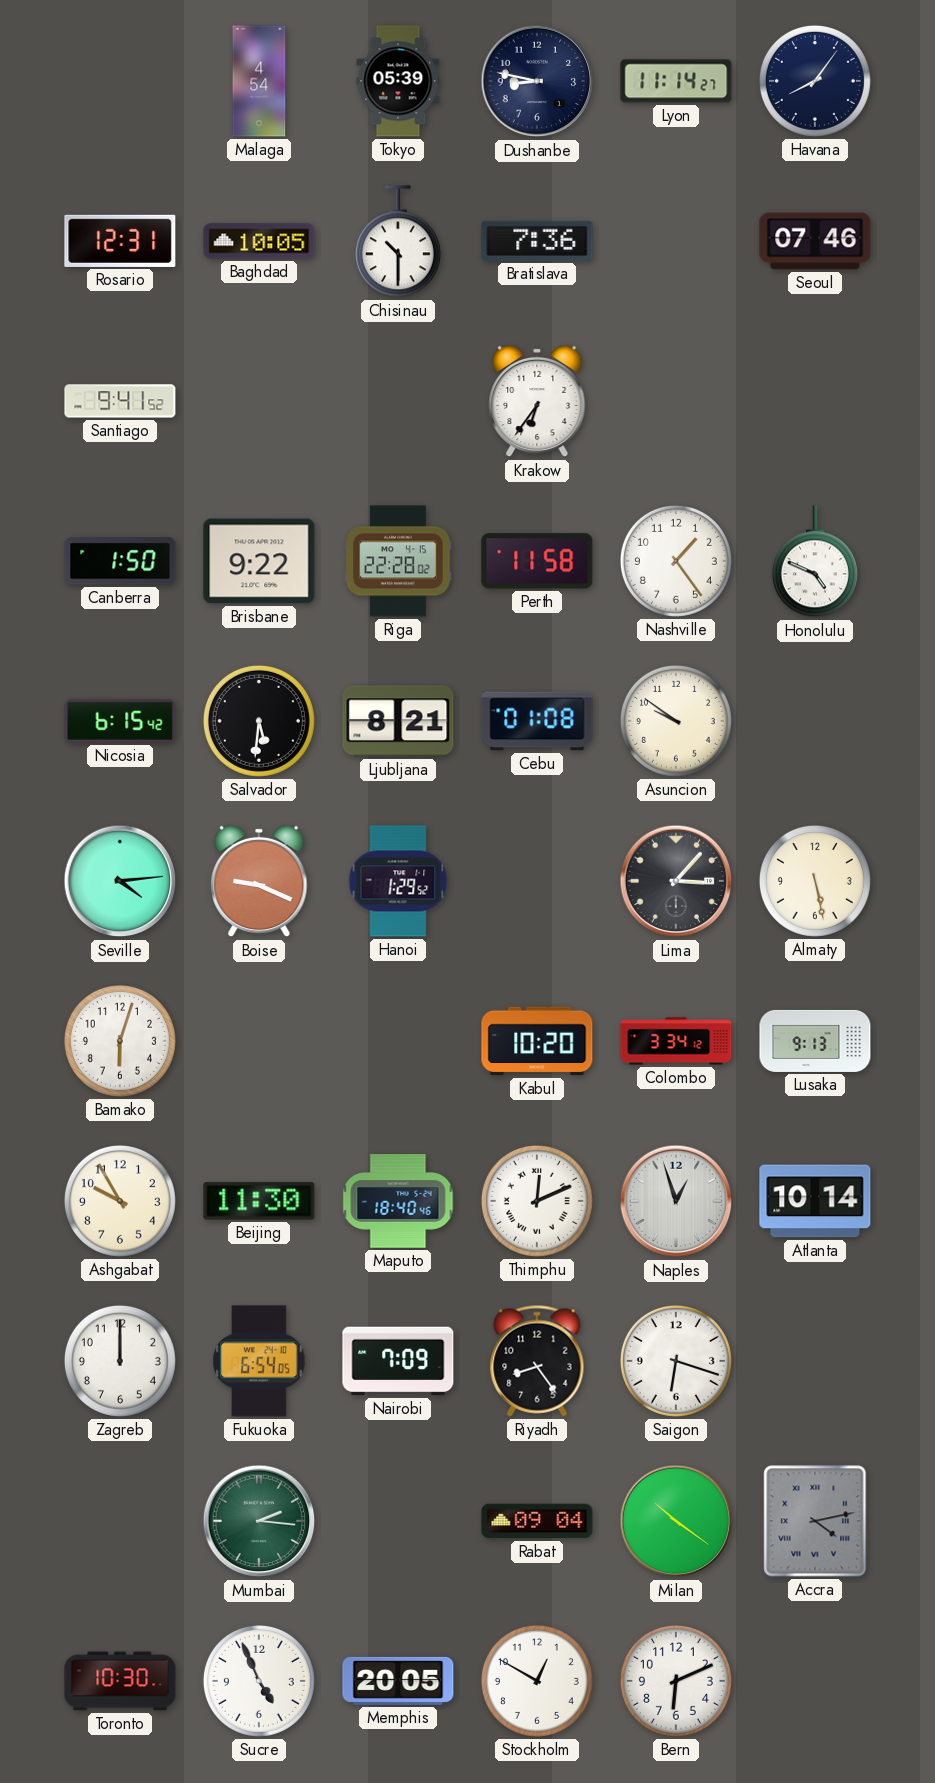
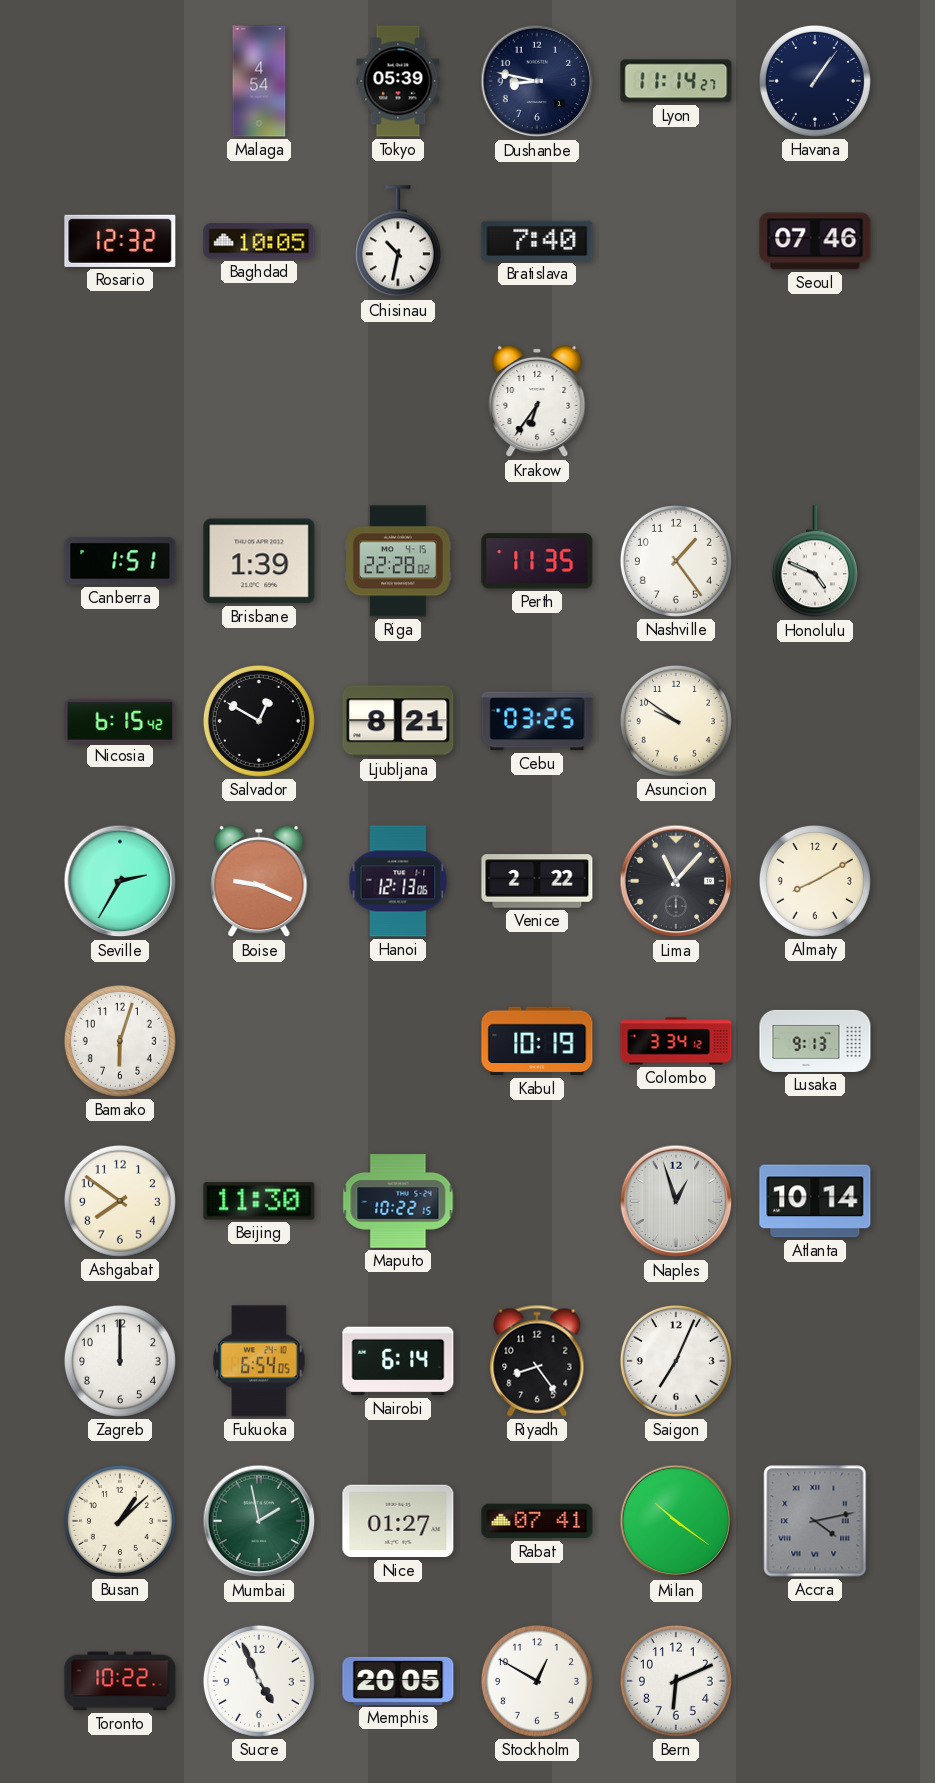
Havana: 8:06 -> 1:06 (815, 81)
Rosario: 12:31 -> 12:32 (120, 241)
Chisinau: 10:30 -> 10:32 (398, 242)
Bratislava: 7:36 -> 7:40 (537, 241)
Santiago: 9:41 -> none (120, 401)
Canberra: 1:50 -> 1:51 (120, 561)
Brisbane: 9:22 -> 1:39 (259, 561)
Perth: 11:58 -> 11:35 (537, 561)
Salvador: 5:31 -> 12:50 (259, 721)
Cebu: 01:08 -> 03:25 (537, 721)
Seville: 4:14 -> 2:35 (120, 881)
Hanoi: 1:29 -> 12:13 (398, 881)
Venice: none -> 2:22 (537, 881)
Lima: 3:07 -> 11:07 (676, 881)
Almaty: 5:28 -> 8:10 (815, 881)
Kabul: 10:20 -> 10:19 (537, 1041)
Ashgabat: 9:55 -> 7:51 (120, 1201)
Maputo: 18:40 -> 10:22 (398, 1201)
Thimphu: 12:11 -> none (537, 1201)
Nairobi: 7:09 -> 6:14 (398, 1361)
Saigon: 6:18 -> 7:04 (676, 1361)
Busan: none -> 1:08 (120, 1521)
Mumbai: 2:16 -> 1:58 (259, 1521)
Nice: none -> 01:27 (398, 1521)
Rabat: 09:04 -> 07:41 (537, 1521)
Toronto: 10:30 -> 10:22 (120, 1681)
